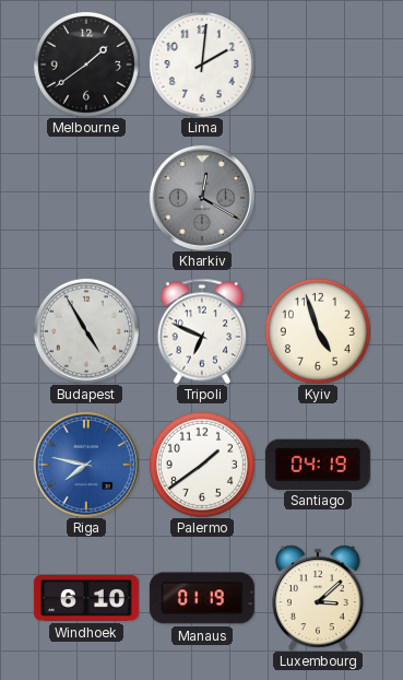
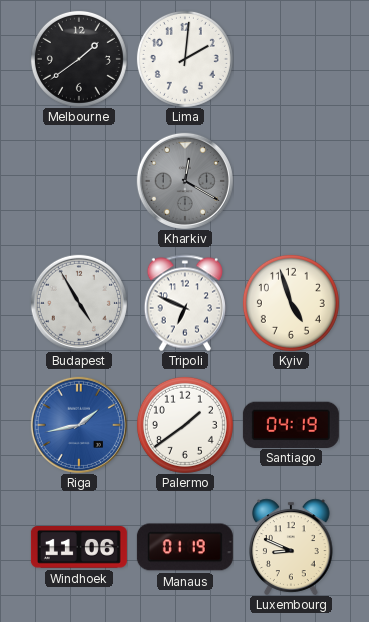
Riga: 7:47 -> 1:43 (79, 425)
Windhoek: 6:10 -> 11:06 (79, 548)
Luxembourg: 3:08 -> 8:49 (292, 547)
